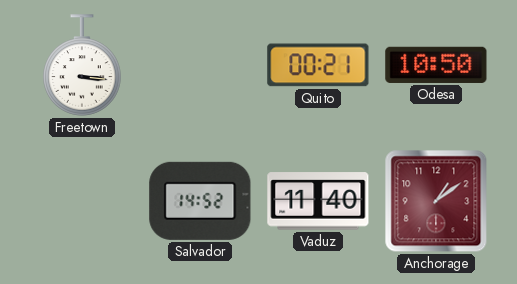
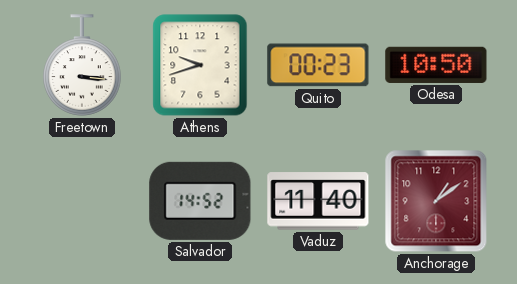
Athens: none -> 9:42 (200, 65)
Quito: 00:21 -> 00:23 (318, 65)
